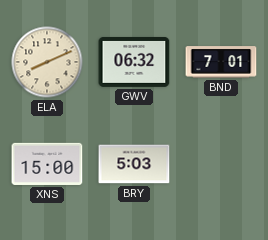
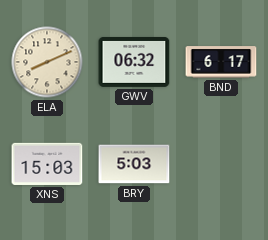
BND: 7:01 -> 6:17 (221, 62)
XNS: 15:00 -> 15:03 (47, 164)
